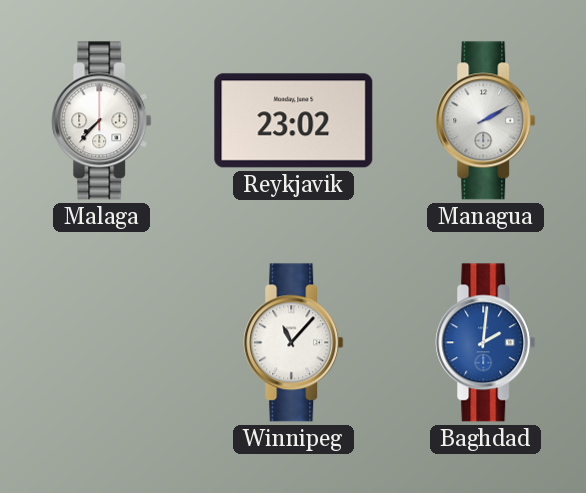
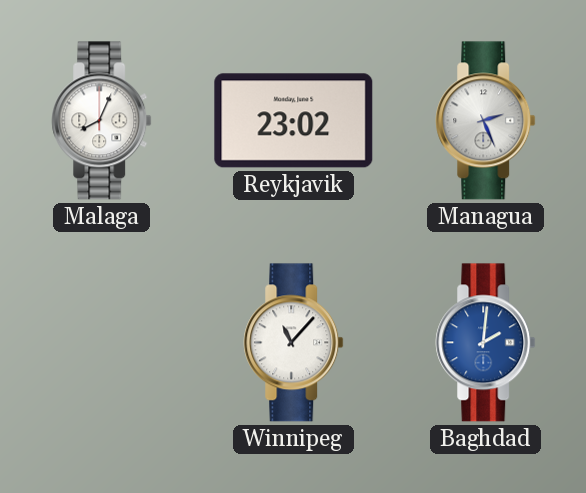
Malaga: 7:37 -> 8:04 (102, 121)
Managua: 2:10 -> 2:26 (486, 121)
